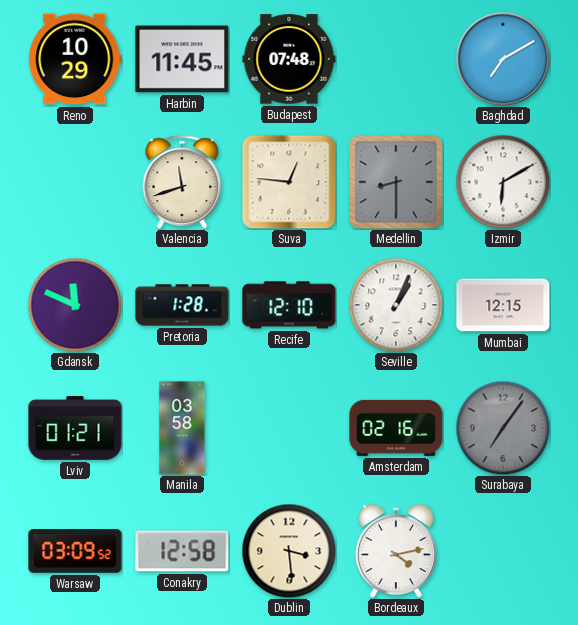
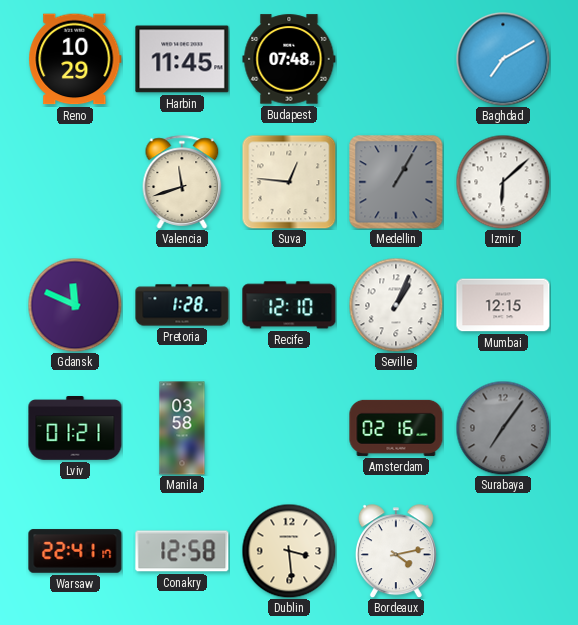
Medellin: 8:30 -> 1:05 (396, 182)
Izmir: 6:10 -> 6:08 (503, 182)
Warsaw: 03:09 -> 22:41 (75, 551)
